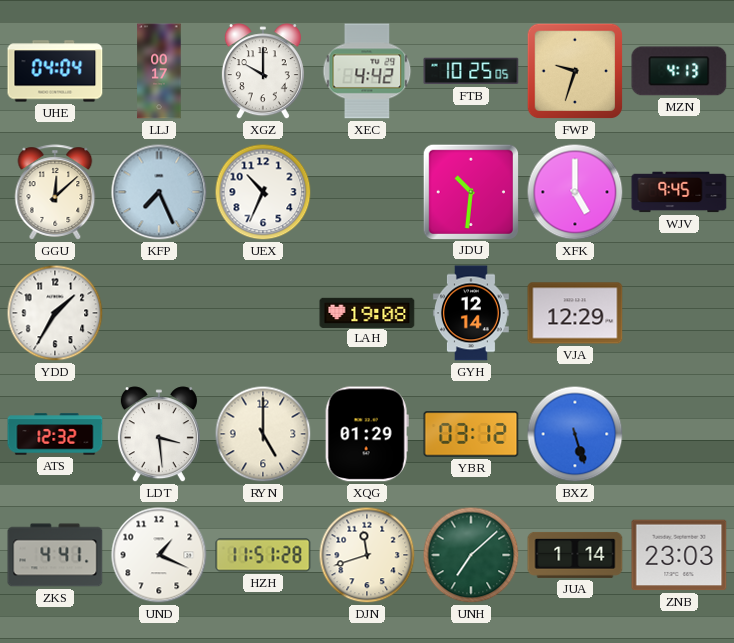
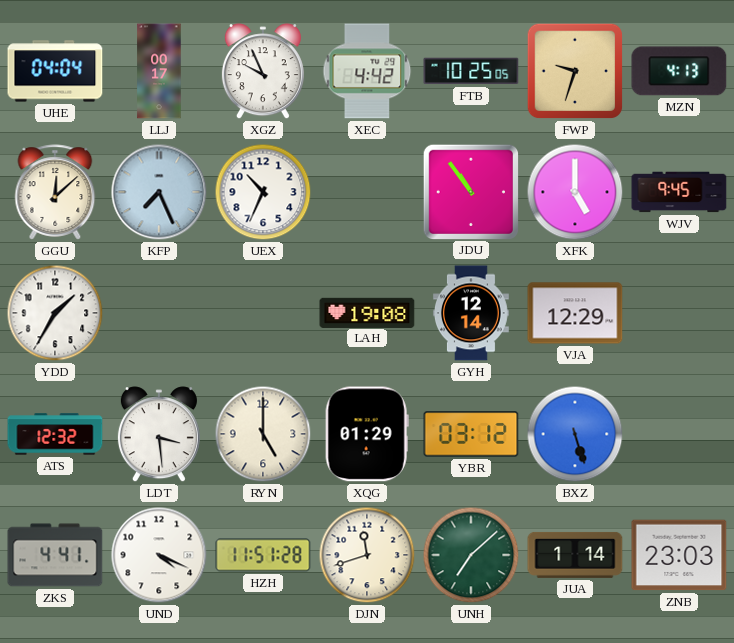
XGZ: 10:00 -> 9:56 (263, 72)
JDU: 10:31 -> 10:54 (470, 191)
UND: 1:19 -> 4:19 (159, 555)
